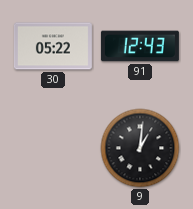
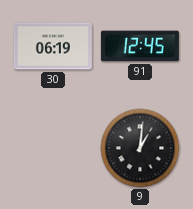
30: 05:22 -> 06:19 (53, 46)
91: 12:43 -> 12:45 (140, 46)
